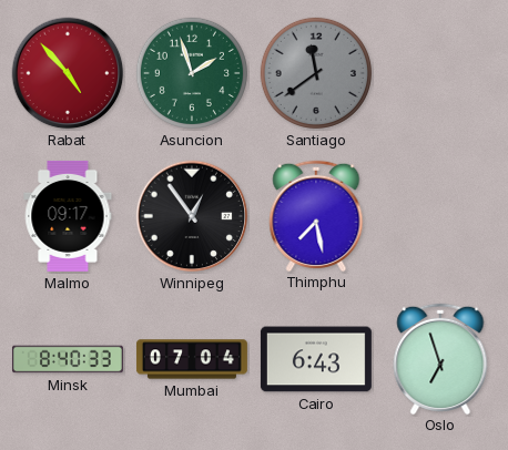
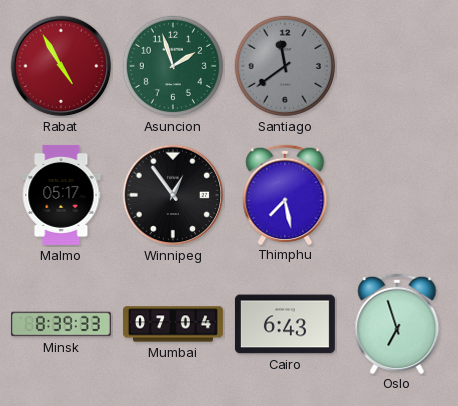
Rabat: 4:53 -> 4:55 (61, 66)
Malmo: 09:17 -> 05:17 (61, 195)
Minsk: 8:40 -> 8:39 (61, 324)
